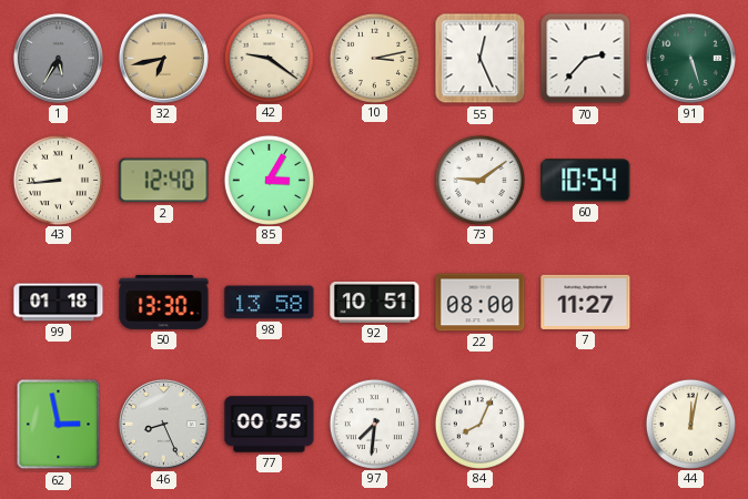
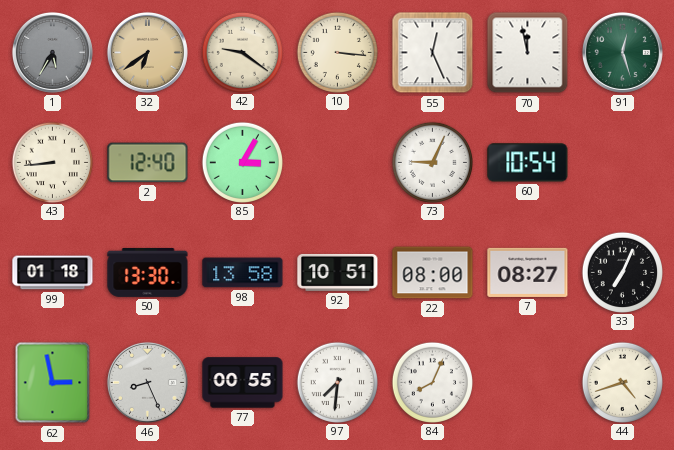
32: 6:43 -> 6:39 (147, 52)
10: 3:13 -> 3:16 (337, 52)
70: 2:37 -> 11:58 (528, 53)
91: 5:27 -> 12:27 (622, 52)
73: 9:09 -> 9:04 (432, 162)
7: 11:27 -> 08:27 (528, 272)
33: none -> 7:04 (622, 272)
44: 12:02 -> 4:42 (622, 382)
